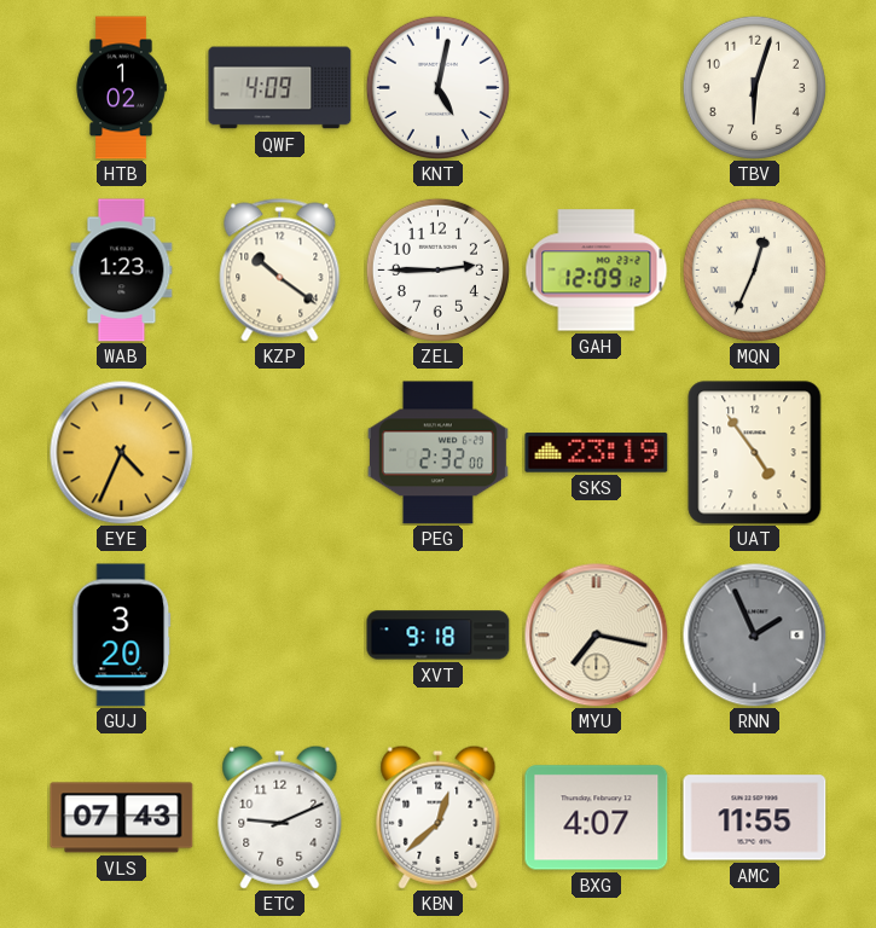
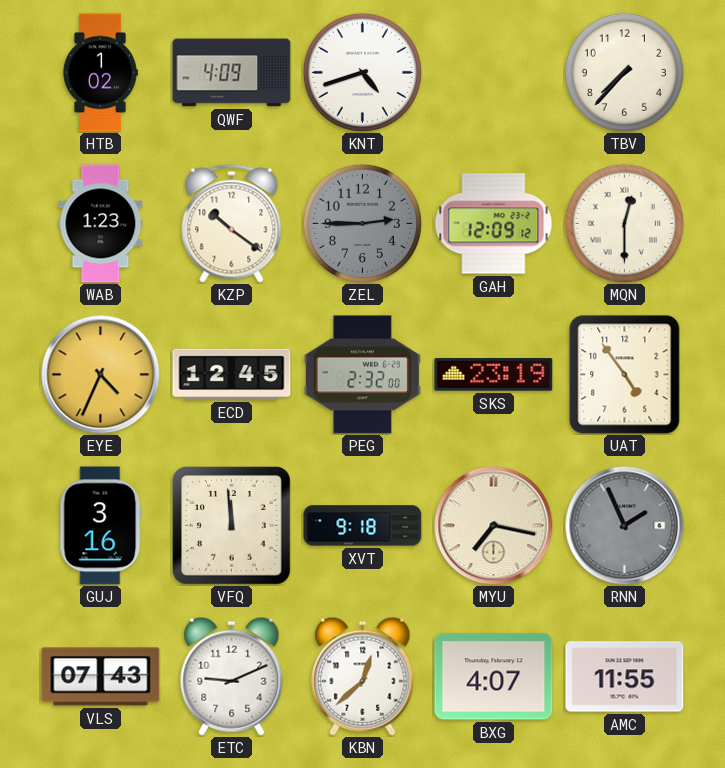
KNT: 5:02 -> 4:42 (362, 72)
TBV: 6:03 -> 7:37 (624, 72)
ZEL dial: white -> grey (362, 223)
MQN: 12:34 -> 12:30 (624, 223)
ECD: none -> 12:45 (232, 374)
GUJ: 3:20 -> 3:16 (101, 526)
VFQ: none -> 11:59 (232, 526)
